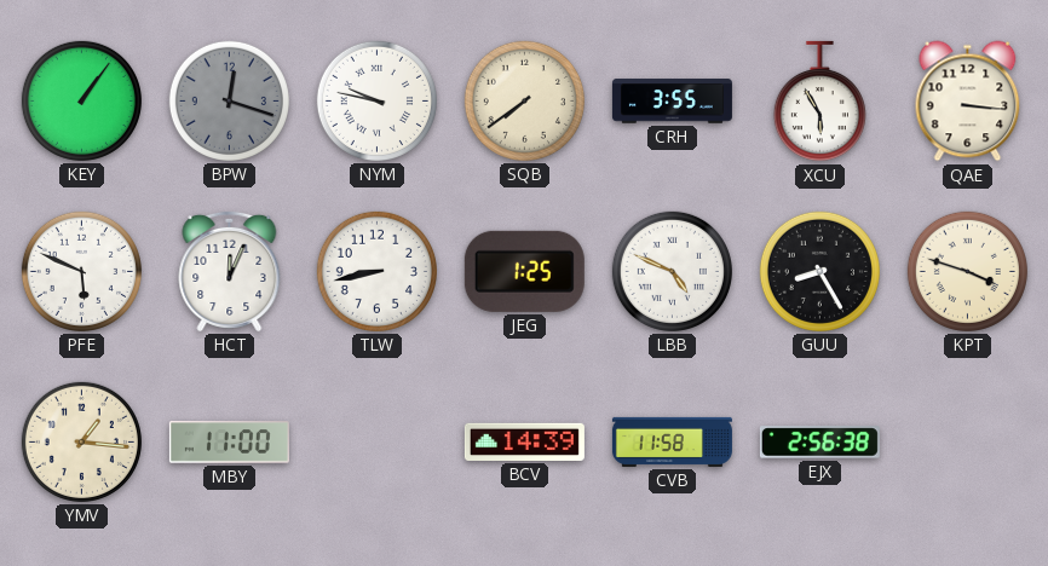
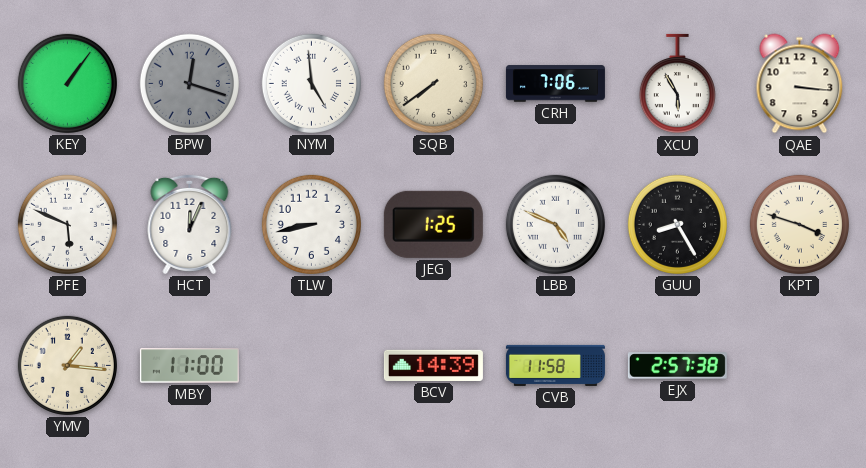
NYM: 9:47 -> 4:59 (311, 83)
CRH: 3:55 -> 7:06 (555, 84)
EJX: 2:56 -> 2:57 (677, 366)
